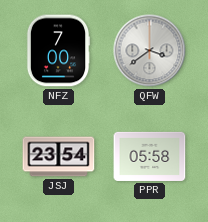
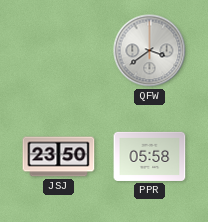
NFZ: 7:00 -> none (58, 51)
JSJ: 23:54 -> 23:50 (59, 157)
